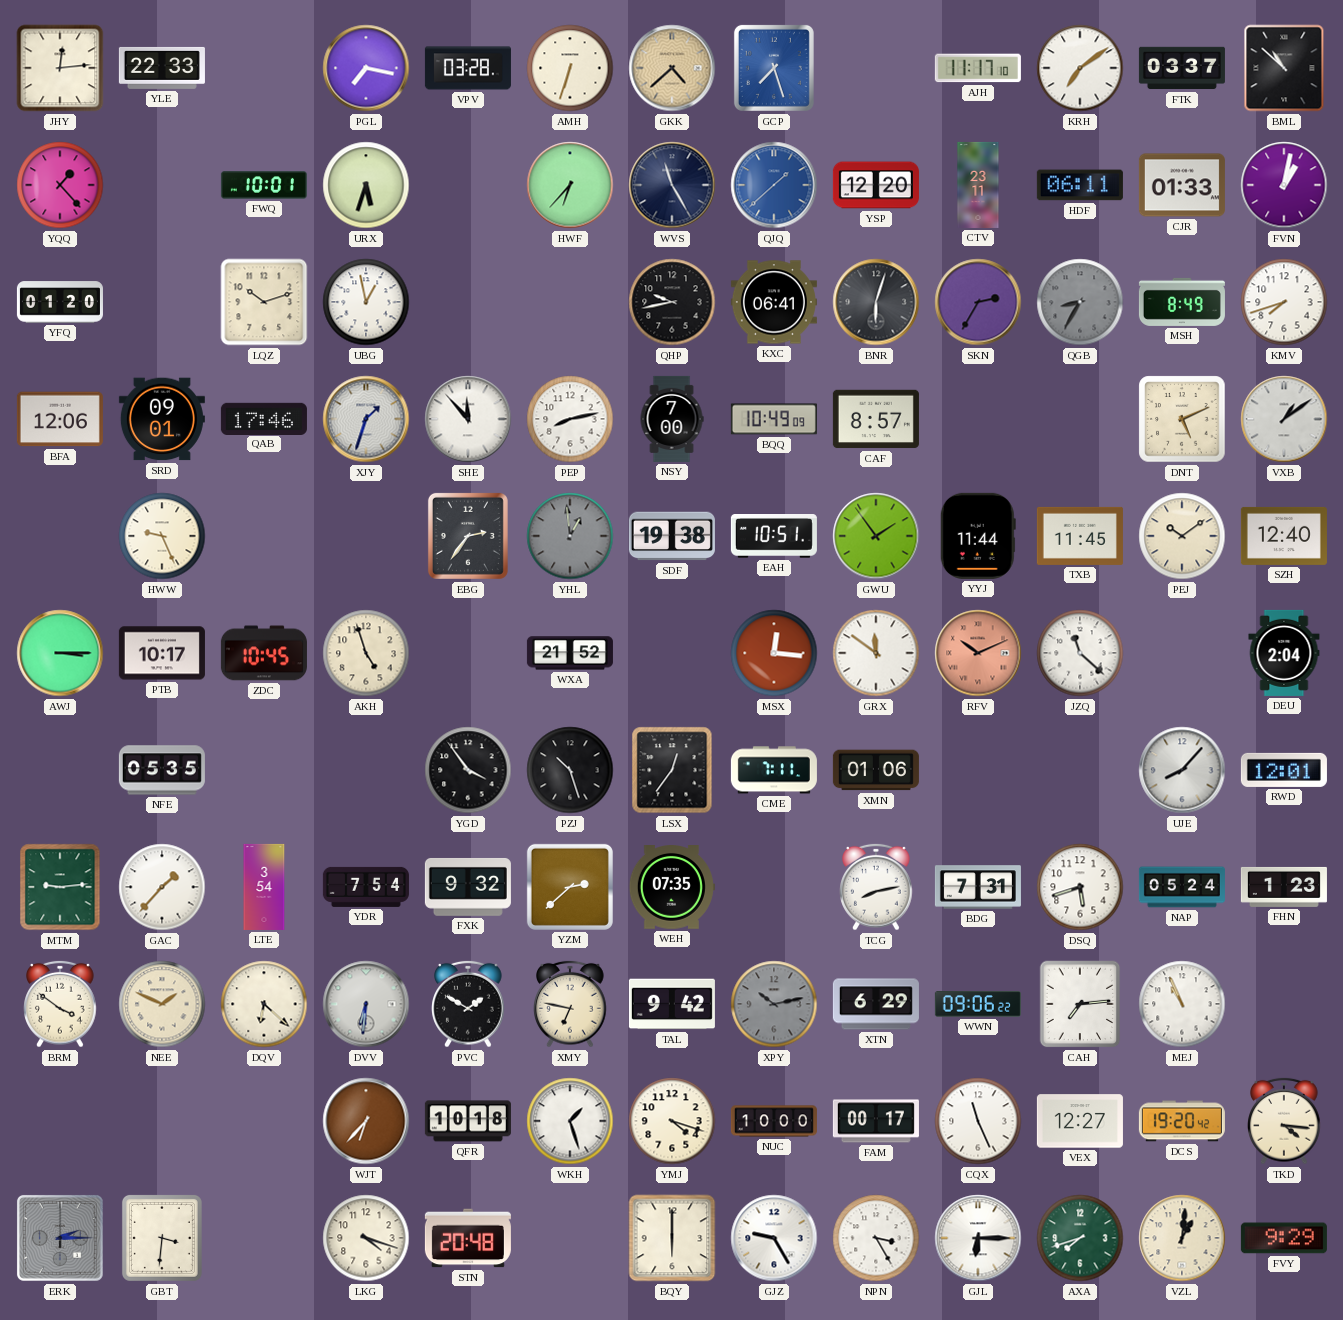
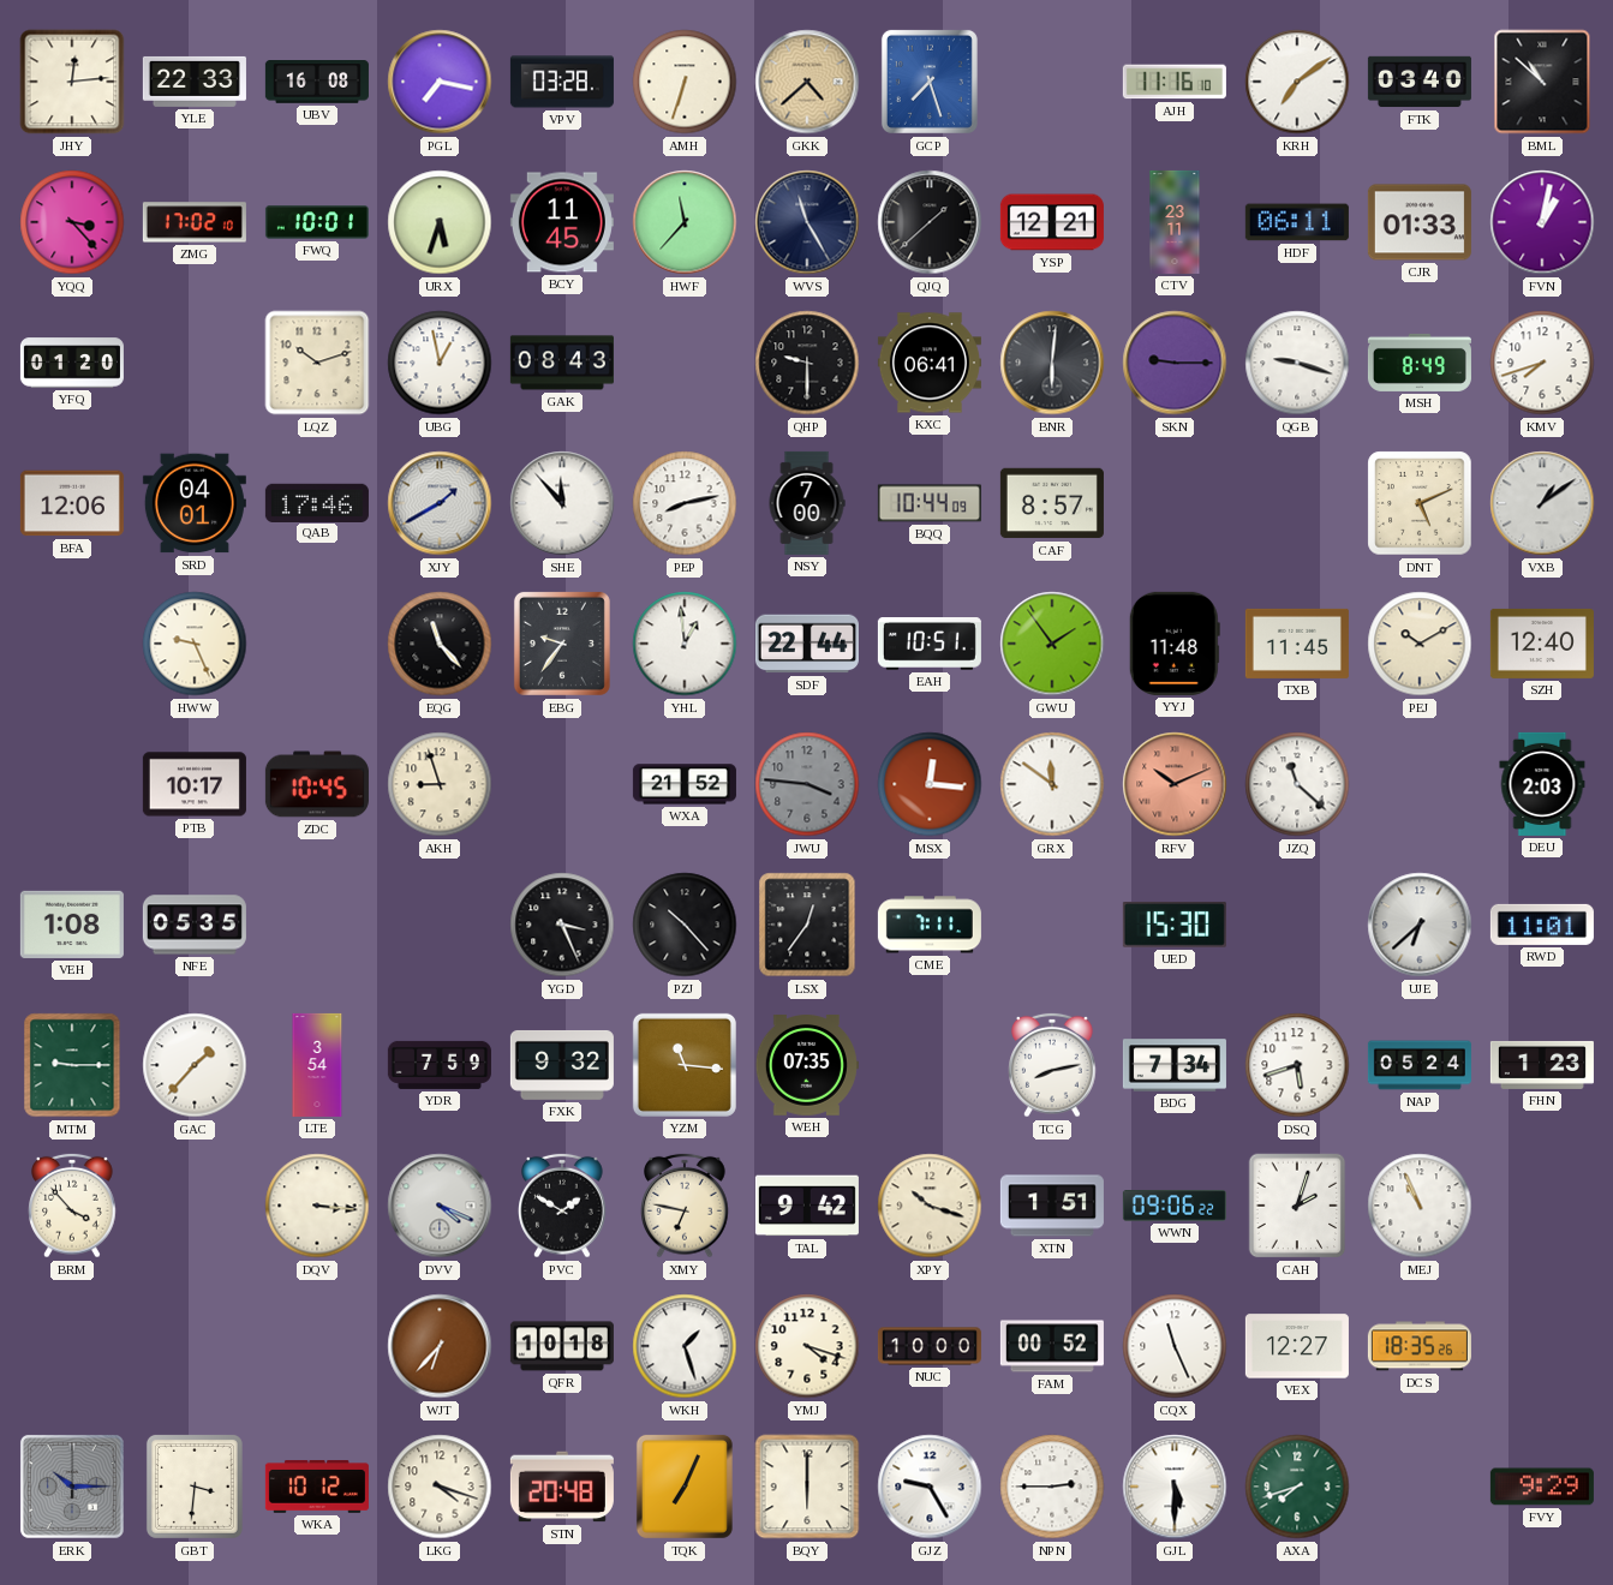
UBV: none -> 16:08 (317, 83)
AJH: 11:17 -> 11:16 (1175, 82)
FTK: 03:37 -> 03:40 (1420, 82)
YQQ: 1:23 -> 3:23 (72, 222)
ZMG: none -> 17:02 (195, 222)
BCY: none -> 11:45 (562, 222)
HWF: 6:37 -> 11:37 (685, 222)
QJQ dial: blue -> black (930, 222)
YSP: 12:20 -> 12:21 (1052, 222)
GAK: none -> 08:43 (562, 363)
QHP: 9:43 -> 9:30 (807, 363)
BNR: 6:03 -> 6:01 (1052, 363)
SKN: 2:35 -> 9:15 (1175, 363)
QGB: 8:35 -> 9:18 (1297, 363)
QGB dial: grey -> white (1297, 363)
SRD: 09:01 -> 04:01 (195, 503)
XJY: 1:33 -> 1:40 (440, 503)
BQQ: 10:49 -> 10:44 (930, 503)
EQG: none -> 11:23 (440, 644)
EBG: 2:36 -> 9:36 (562, 644)
YHL dial: grey -> white (685, 644)
SDF: 19:38 -> 22:44 (807, 644)
YYJ: 11:44 -> 11:48 (1175, 644)
PEJ: 10:09 -> 10:10 (1420, 644)
AWJ: 3:15 -> none (60, 653)
AKH: 4:57 -> 8:57 (440, 784)
JWU: none -> 3:46 (807, 784)
DEU: 2:04 -> 2:03 (1542, 784)
VEH: none -> 1:08 (72, 925)
YGD: 3:54 -> 3:26 (562, 925)
PZJ: 10:27 -> 10:23 (685, 925)
XMN: 01:06 -> none (876, 770)
UED: none -> 15:30 (1175, 925)
UJE: 8:07 -> 6:38 (1420, 925)
RWD: 12:01 -> 11:01 (1542, 925)
MTM: 9:14 -> 9:15 (72, 1065)
YDR: 7:54 -> 7:59 (440, 1065)
YZM: 2:38 -> 11:16 (685, 1065)
BDG: 7:31 -> 7:34 (1175, 1065)
BRM: 3:51 -> 3:53 (72, 1206)
NEE: 1:49 -> none (162, 1004)
DQV: 6:22 -> 3:16 (317, 1206)
DVV: 6:31 -> 4:19 (440, 1206)
XPY: 10:13 -> 10:18 (930, 1206)
XPY dial: grey -> cream (930, 1206)
XTN: 6:29 -> 1:51 (1052, 1206)
CAH: 7:14 -> 2:03 (1297, 1206)
FAM: 00:17 -> 00:52 (1052, 1346)
DCS: 19:20 -> 18:35 (1420, 1346)
TKD: 4:16 -> none (1284, 1121)
ERK: 2:15 -> 10:15 (72, 1487)
WKA: none -> 10:12 (317, 1487)
TQK: none -> 7:04 (685, 1487)
NPN: 3:25 -> 2:45 (1052, 1487)
GJL: 6:15 -> 5:30 (1175, 1487)
VZL: 1:01 -> none (1182, 1238)
